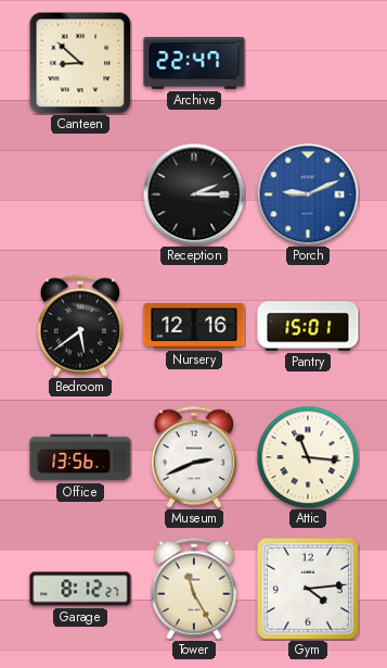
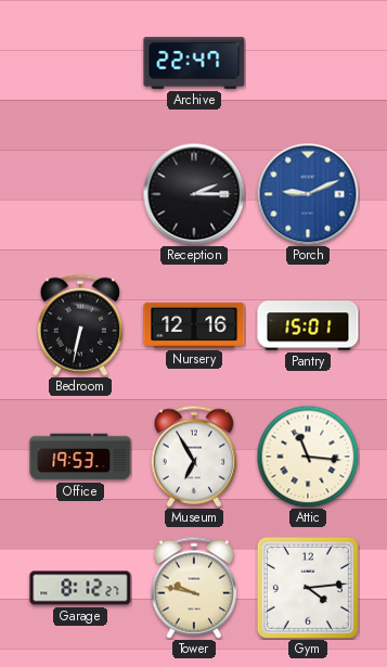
Canteen: 8:52 -> none (80, 63)
Bedroom: 5:39 -> 6:32 (80, 325)
Office: 13:56 -> 19:53 (80, 457)
Museum: 2:41 -> 6:55 (194, 457)
Tower: 11:25 -> 9:47 (194, 588)
